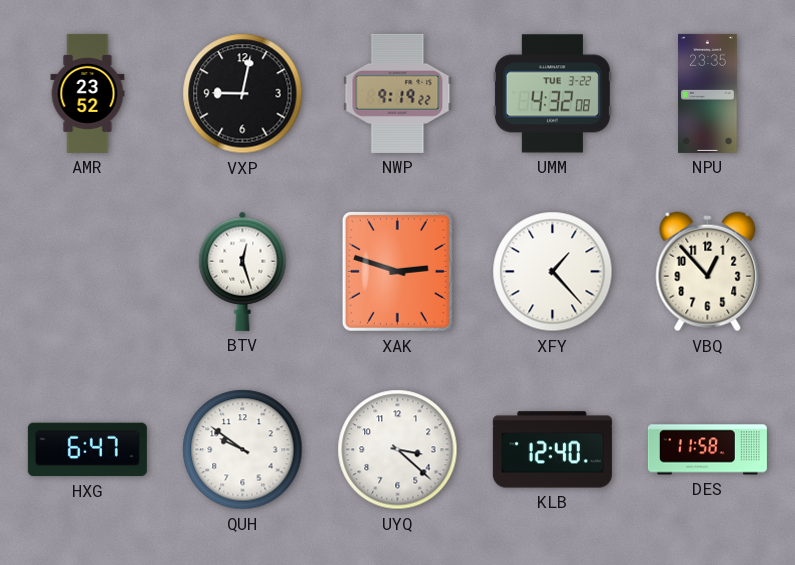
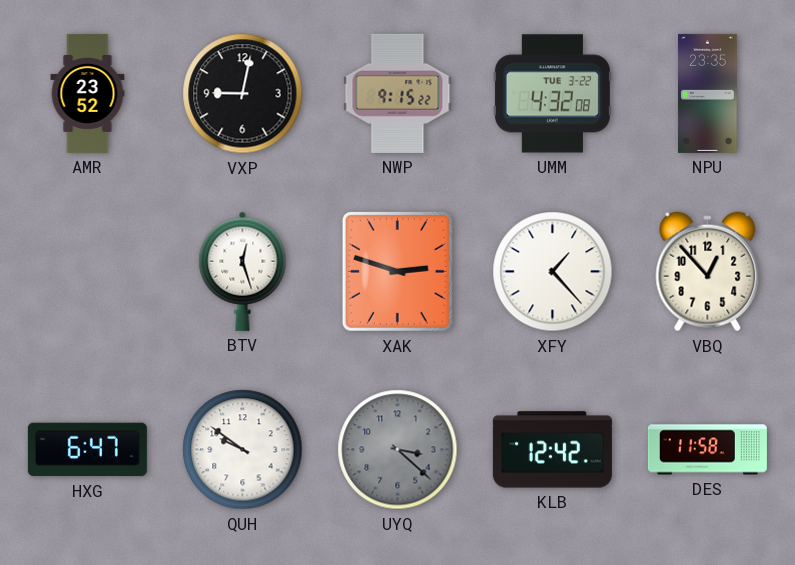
NWP: 9:19 -> 9:15 (398, 93)
UYQ dial: white -> grey (398, 450)
KLB: 12:40 -> 12:42 (552, 450)
